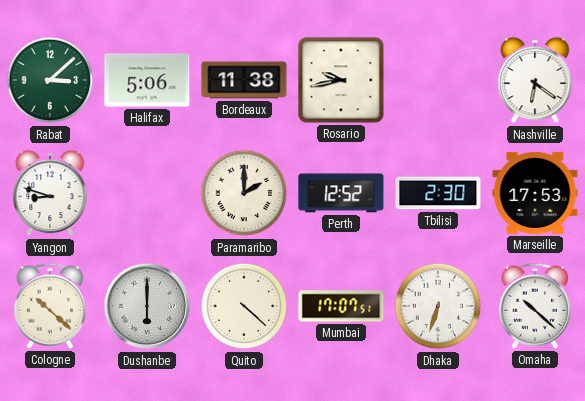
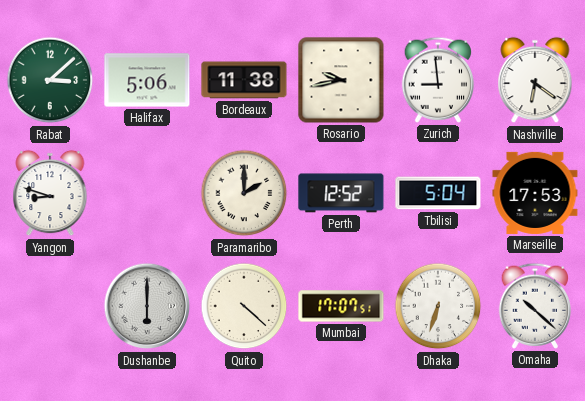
Zurich: none -> 8:59 (438, 80)
Tbilisi: 2:30 -> 5:04 (438, 193)
Cologne: 10:22 -> none (50, 306)
